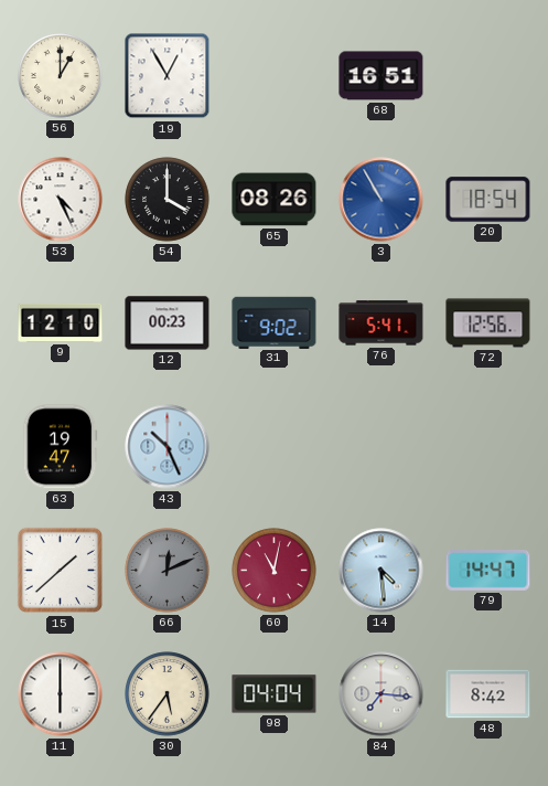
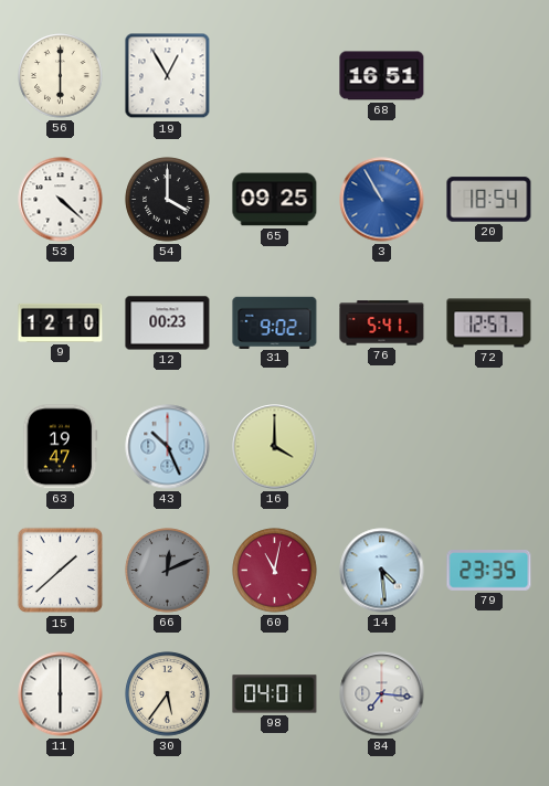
56: 1:00 -> 6:00 (61, 76)
53: 4:26 -> 4:22 (61, 200)
65: 08:26 -> 09:25 (275, 200)
72: 12:56 -> 12:57 (489, 323)
16: none -> 4:00 (275, 447)
79: 14:47 -> 23:35 (489, 571)
98: 04:04 -> 04:01 (275, 694)
48: 8:42 -> none (488, 694)
